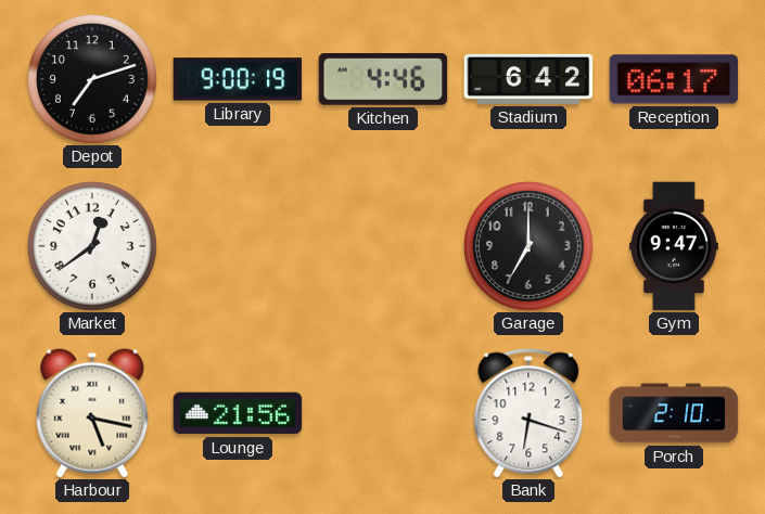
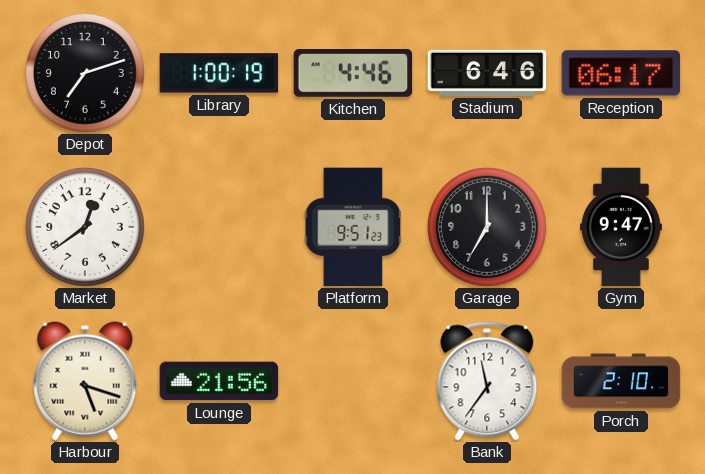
Library: 9:00 -> 1:00 (219, 73)
Stadium: 6:42 -> 6:46 (487, 73)
Platform: none -> 9:51 (353, 227)
Harbour: 5:17 -> 5:18 (85, 381)
Bank: 6:18 -> 11:36 (487, 381)
